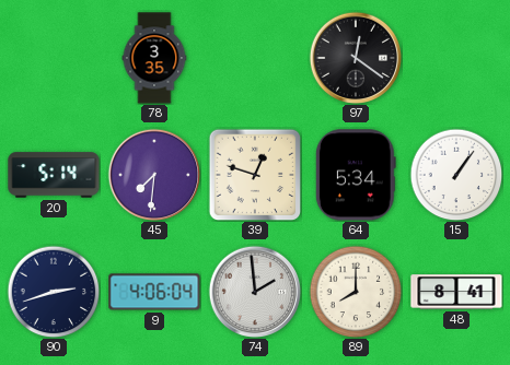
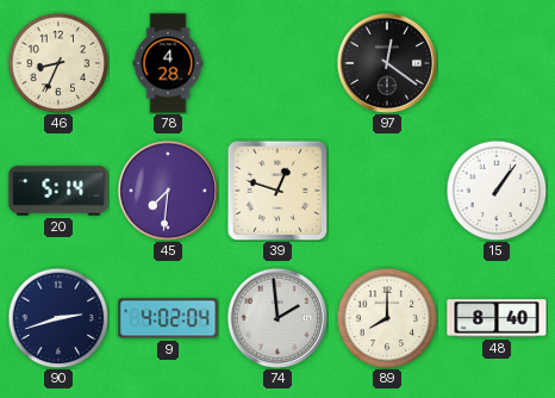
46: none -> 8:34 (58, 63)
78: 3:35 -> 4:28 (168, 63)
64: 5:34 -> none (356, 175)
9: 4:06 -> 4:02 (168, 318)
48: 8:41 -> 8:40 (497, 318)
